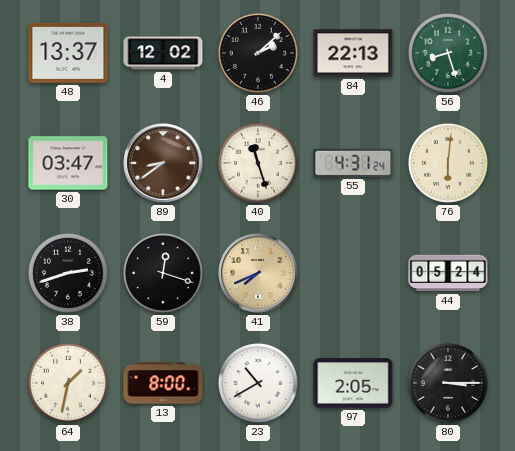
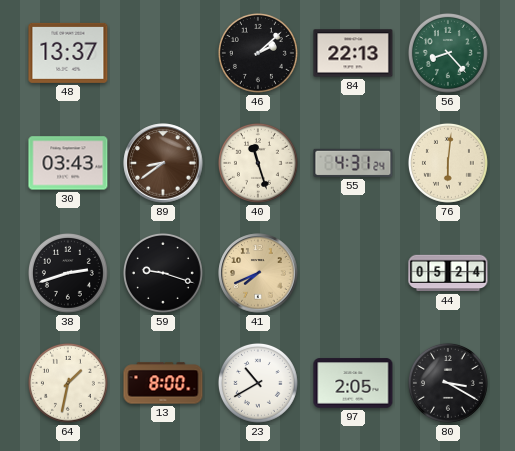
4: 12:02 -> none (163, 53)
56: 8:27 -> 8:23 (448, 53)
30: 03:47 -> 03:43 (68, 163)
59: 12:18 -> 9:18 (163, 273)
80: 3:15 -> 3:20 (448, 383)
